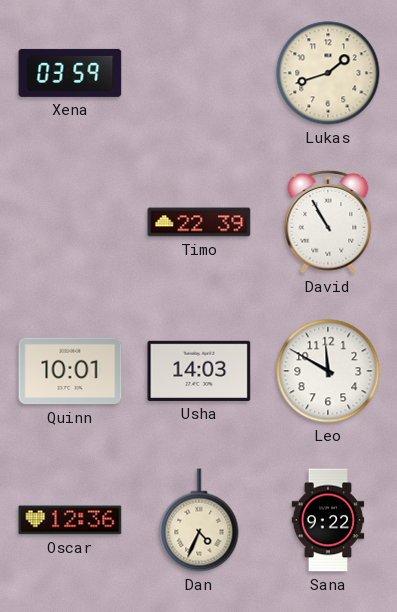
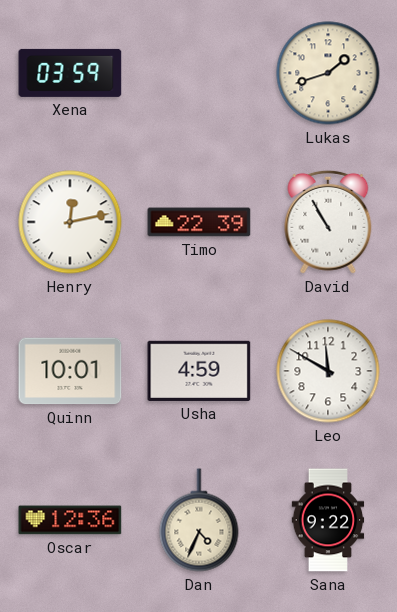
Henry: none -> 12:13 (70, 222)
Usha: 14:03 -> 4:59 (199, 371)
